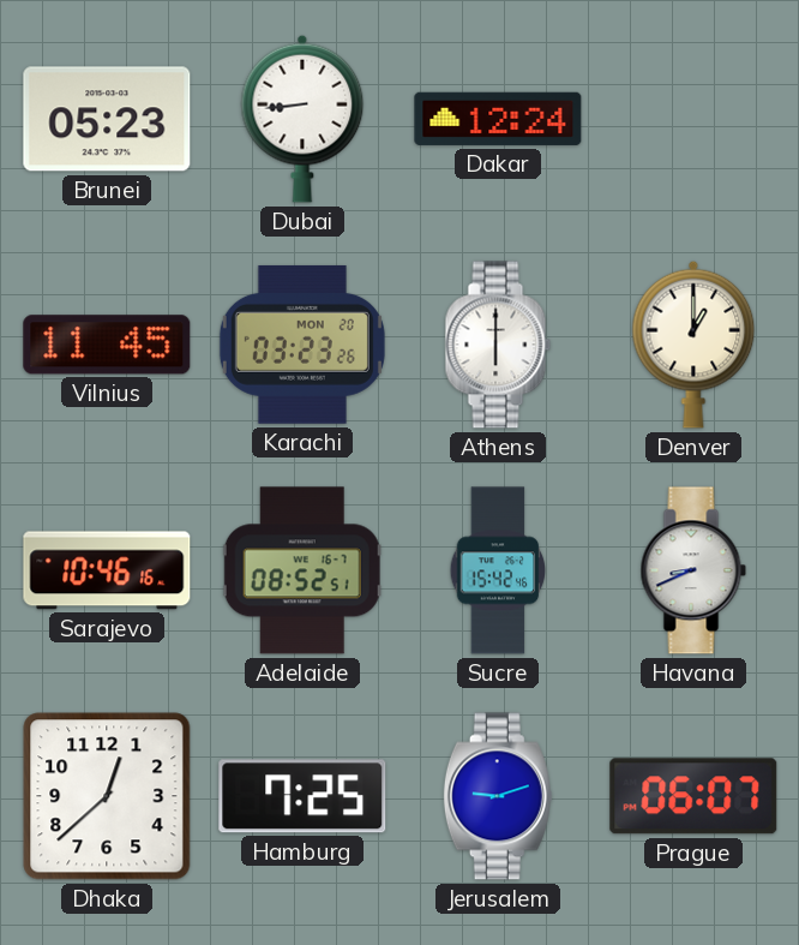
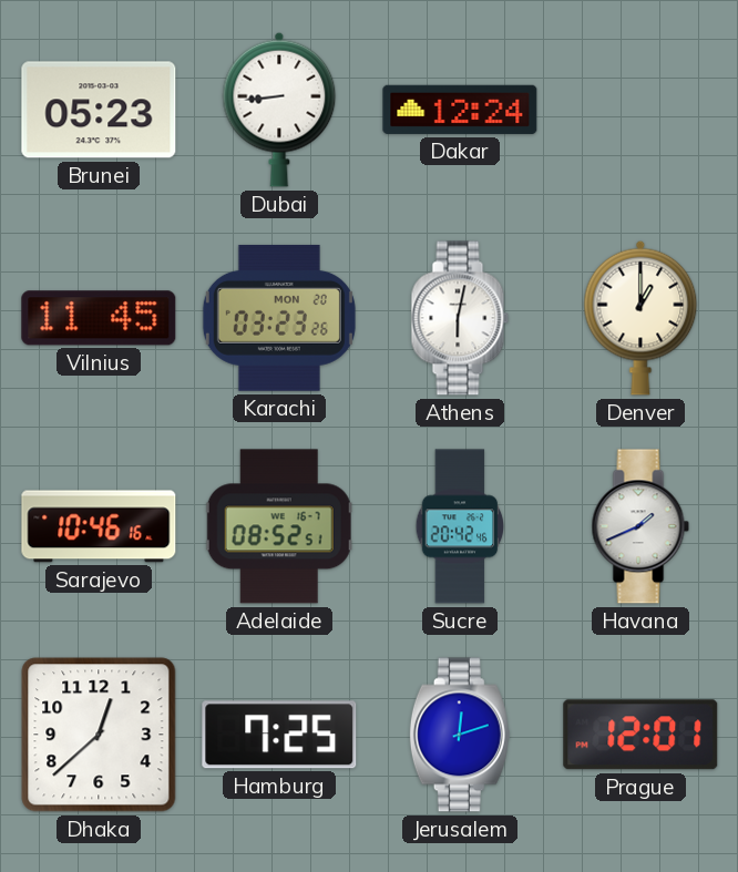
Athens: 6:00 -> 6:02 (460, 318)
Sucre: 15:42 -> 20:42 (460, 526)
Havana: 8:41 -> 1:41 (640, 526)
Jerusalem: 9:12 -> 12:12 (460, 735)
Prague: 06:07 -> 12:01 (640, 735)
